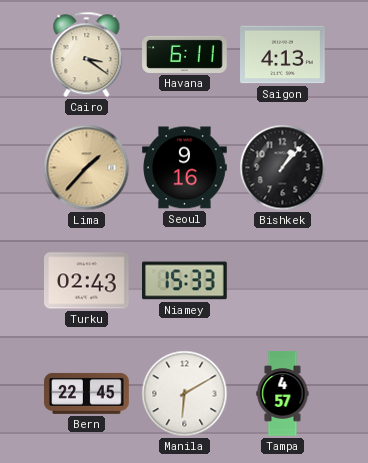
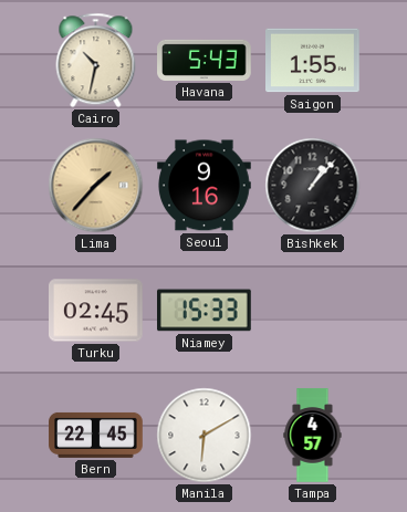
Cairo: 3:21 -> 10:32 (96, 61)
Havana: 6:11 -> 5:43 (205, 60)
Saigon: 4:13 -> 1:55 (313, 61)
Turku: 02:43 -> 02:45 (96, 311)
